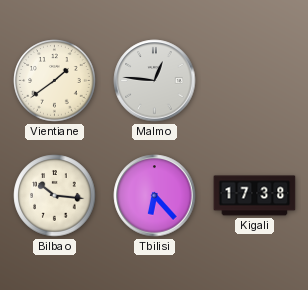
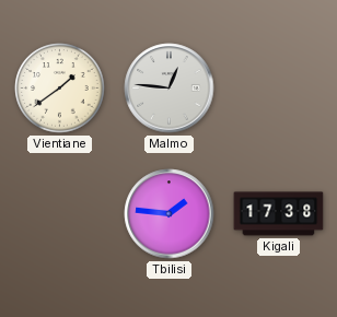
Bilbao: 10:16 -> none (55, 196)
Tbilisi: 6:23 -> 1:46 (170, 214)
